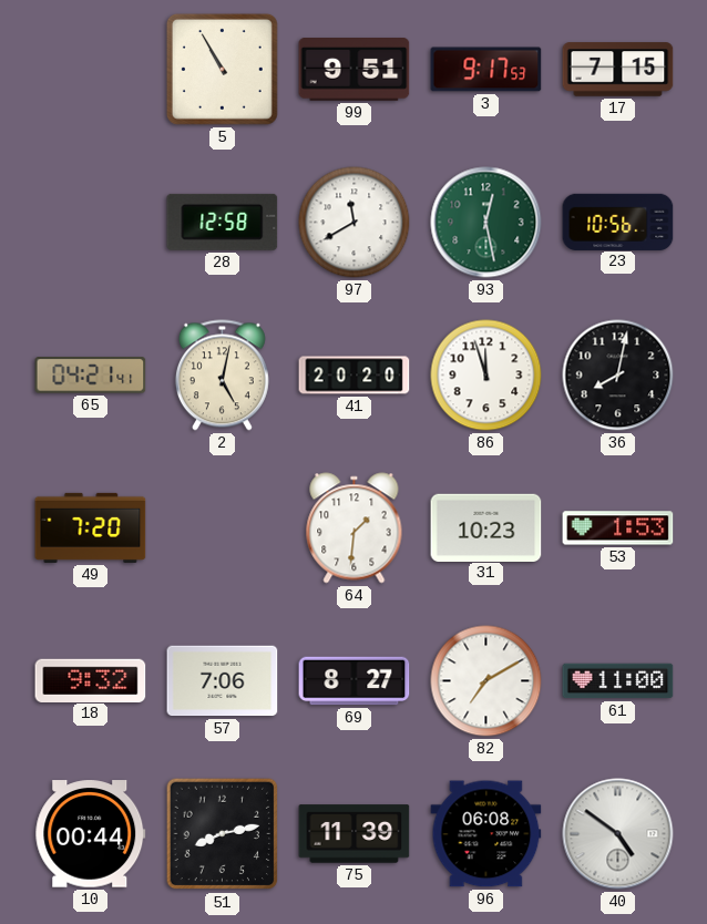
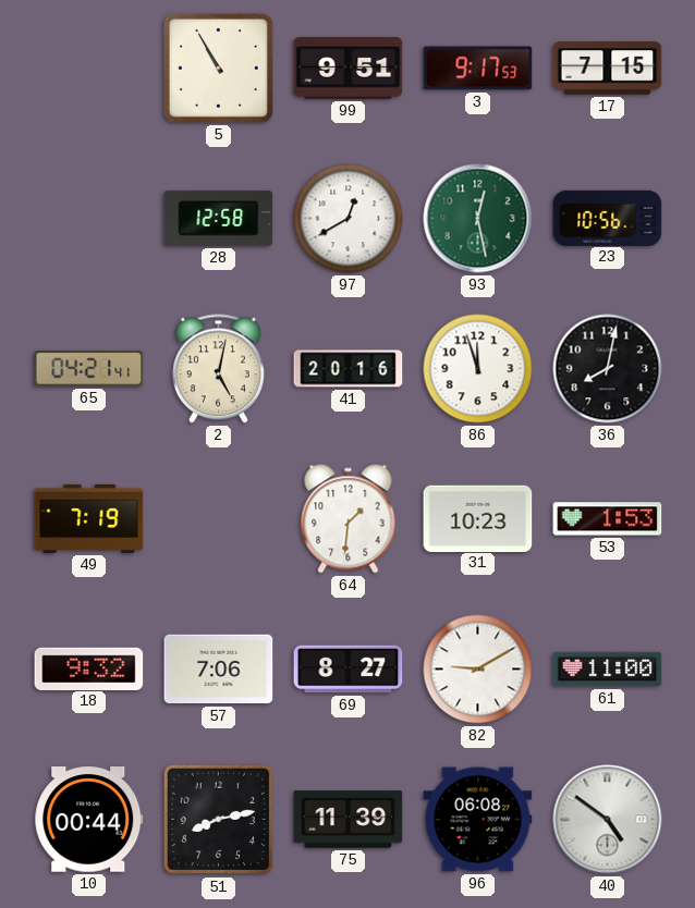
97: 11:40 -> 12:40 (349, 219)
41: 20:20 -> 20:16 (349, 369)
49: 7:20 -> 7:19 (89, 518)
82: 7:10 -> 9:10 (478, 670)
